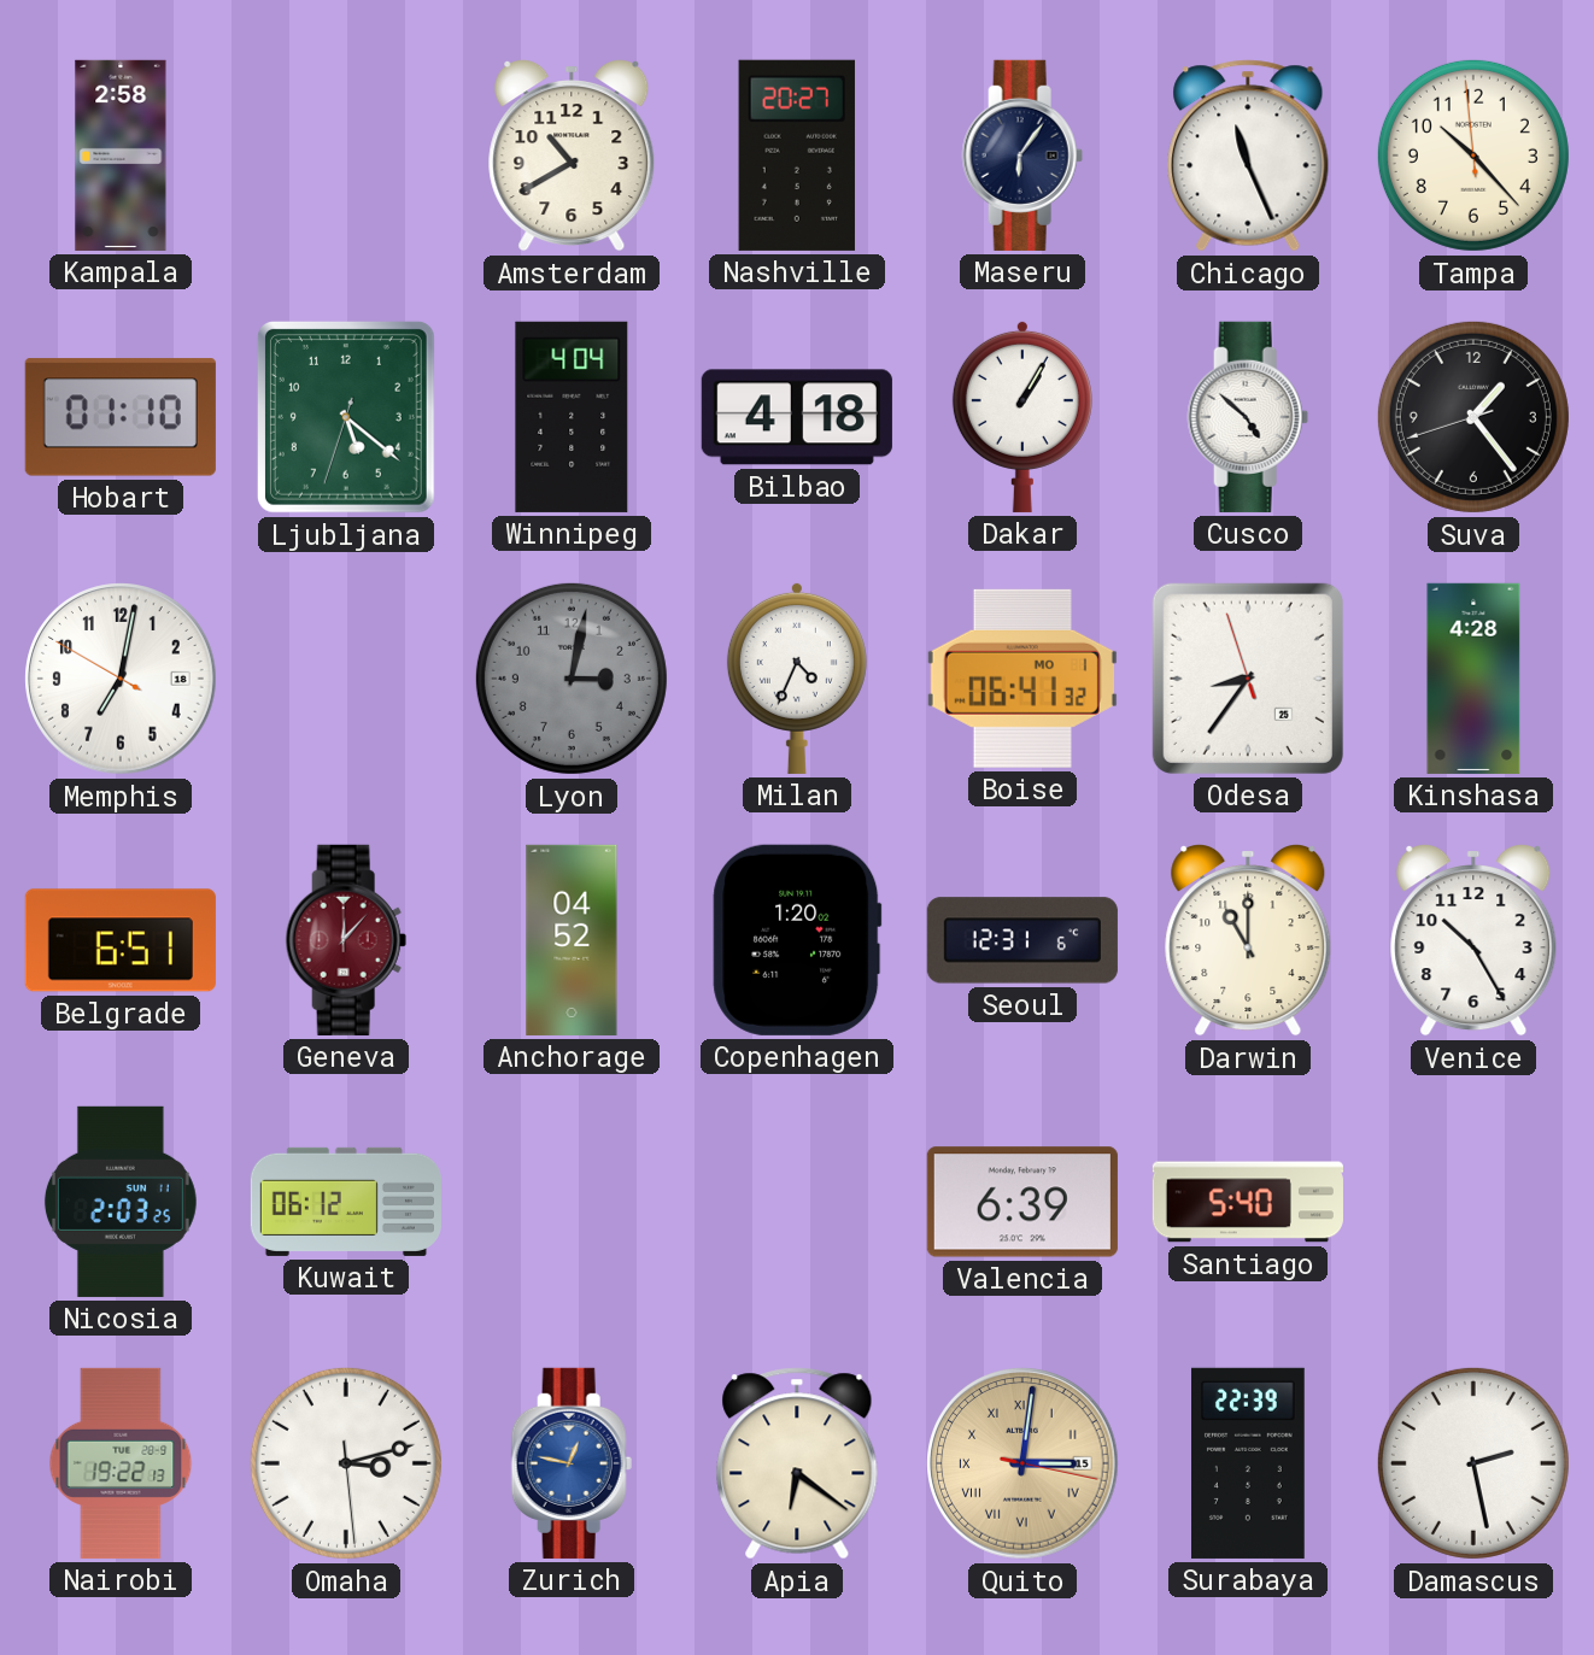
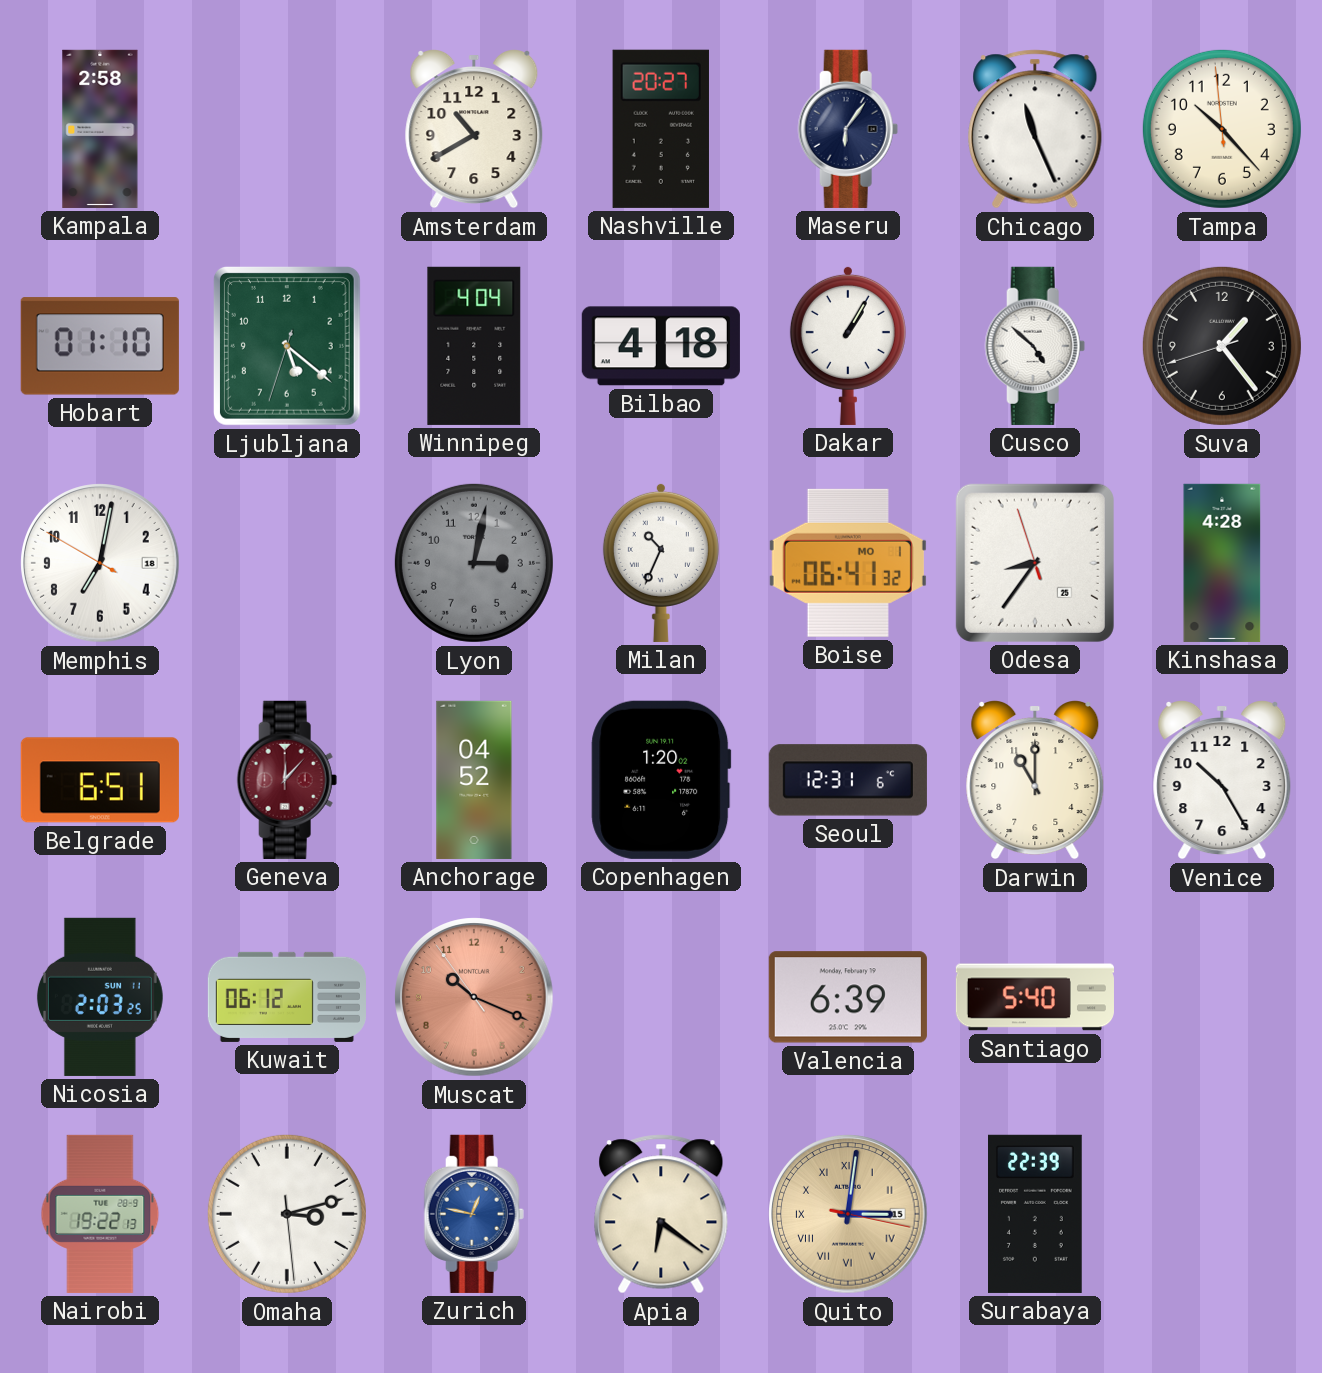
Milan: 4:34 -> 10:34 (661, 562)
Muscat: none -> 10:18 (474, 997)
Damascus: 2:28 -> none (1473, 1463)
